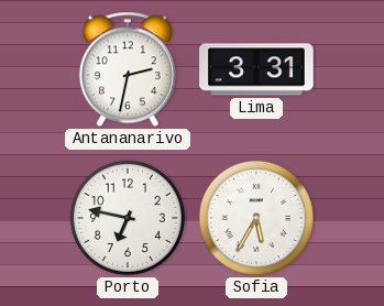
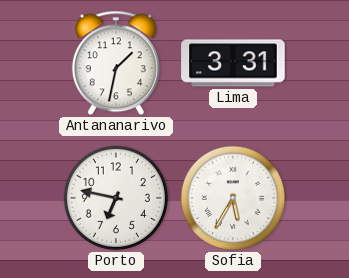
Antananarivo: 2:32 -> 1:32 (116, 63)
